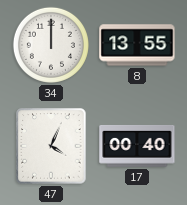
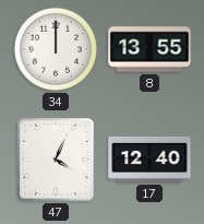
17: 00:40 -> 12:40 (149, 160)
